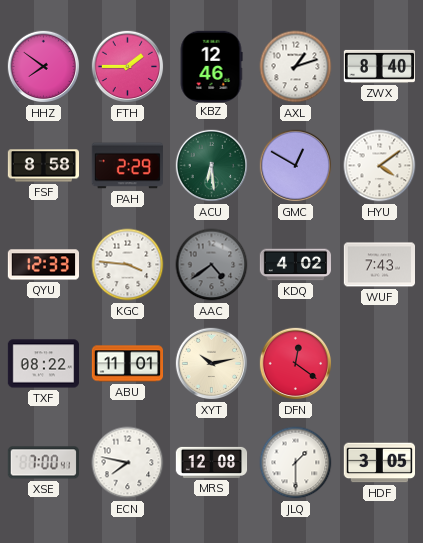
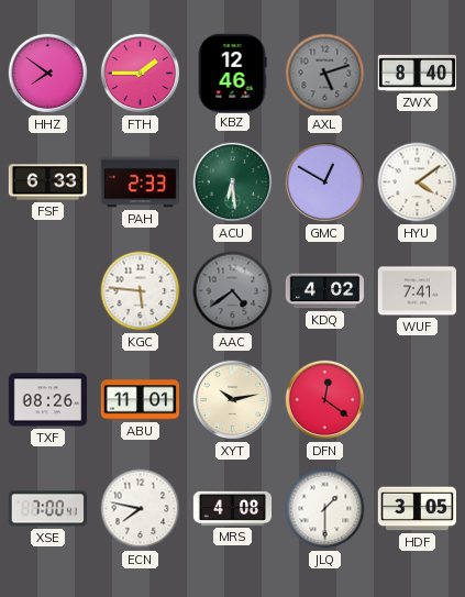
AXL: 1:12 -> 5:12 (325, 74)
AXL dial: white -> grey (325, 74)
FSF: 8:58 -> 6:33 (47, 183)
PAH: 2:29 -> 2:33 (140, 183)
QYU: 12:33 -> none (43, 265)
KGC: 3:46 -> 5:46 (141, 291)
WUF: 7:43 -> 7:41 (417, 291)
TXF: 08:22 -> 08:26 (47, 400)
MRS: 12:08 -> 4:08 (233, 508)
